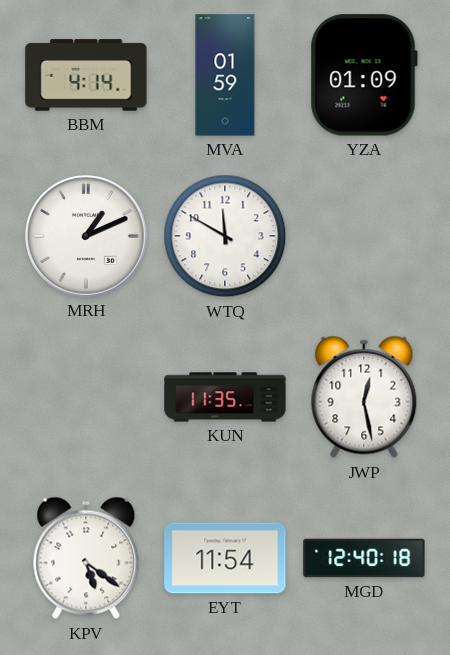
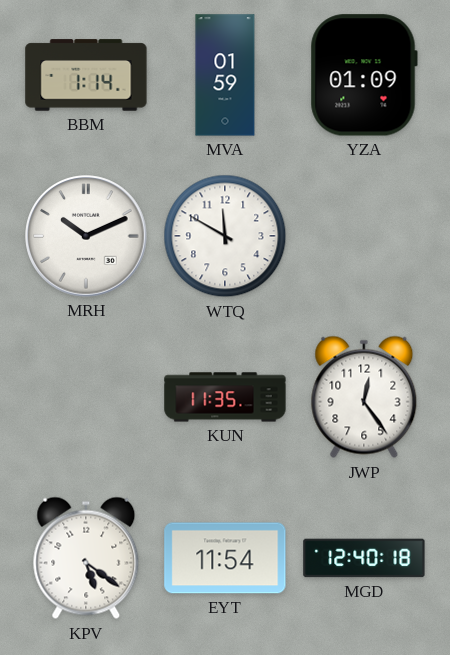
BBM: 4:14 -> 1:14 (86, 75)
MRH: 1:11 -> 10:11 (86, 236)
JWP: 12:28 -> 12:24 (364, 397)
